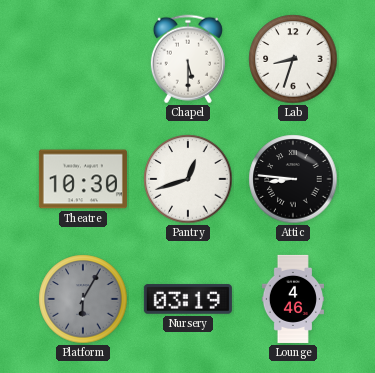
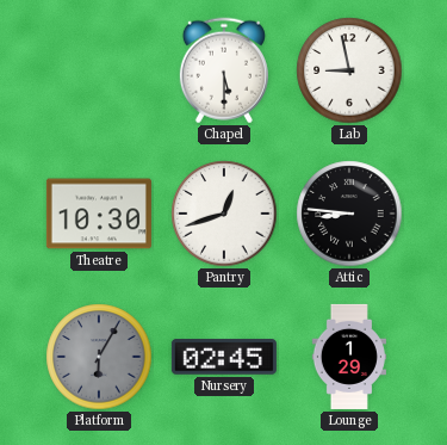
Lab: 8:33 -> 8:58 (349, 70)
Nursery: 03:19 -> 02:45 (224, 357)
Lounge: 4:46 -> 1:29 (349, 357)
